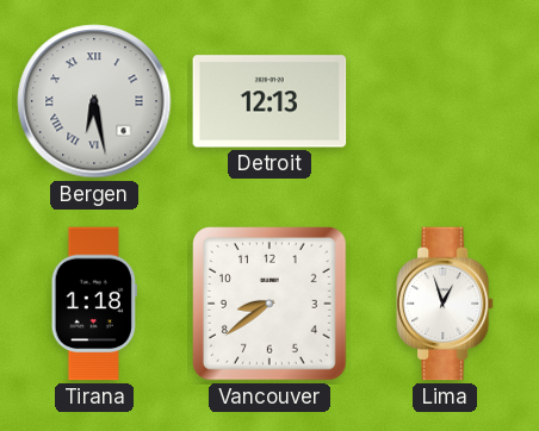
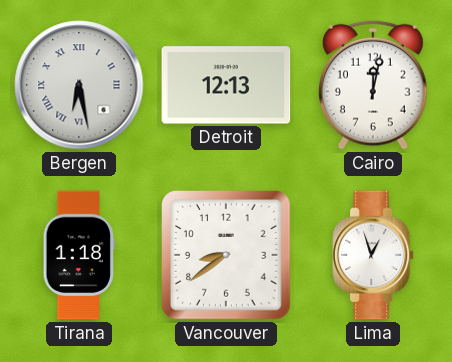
Cairo: none -> 12:02 (373, 85)
